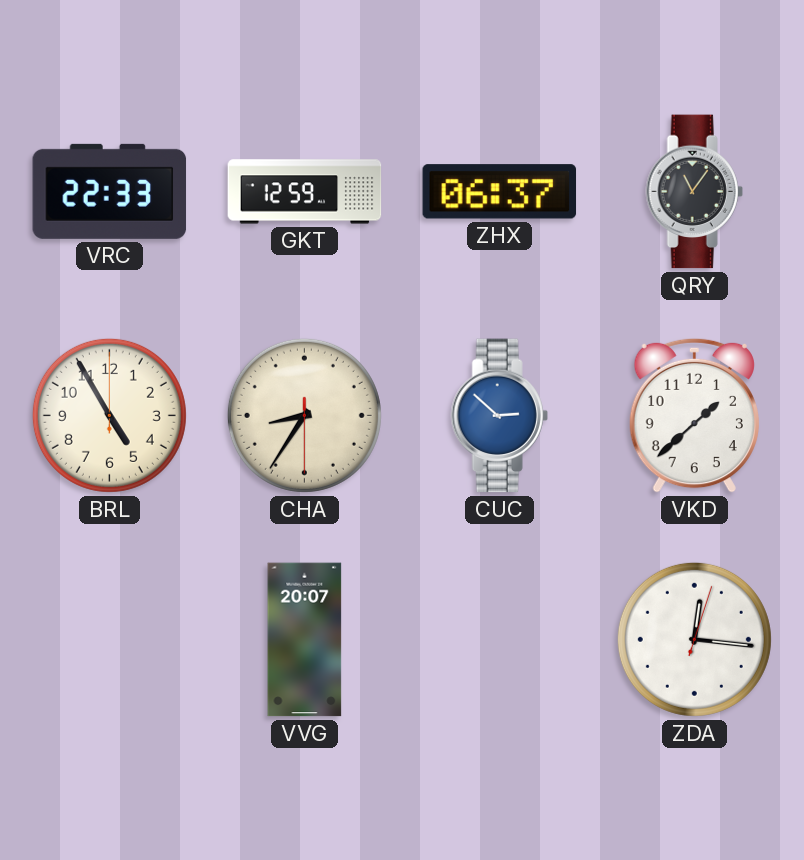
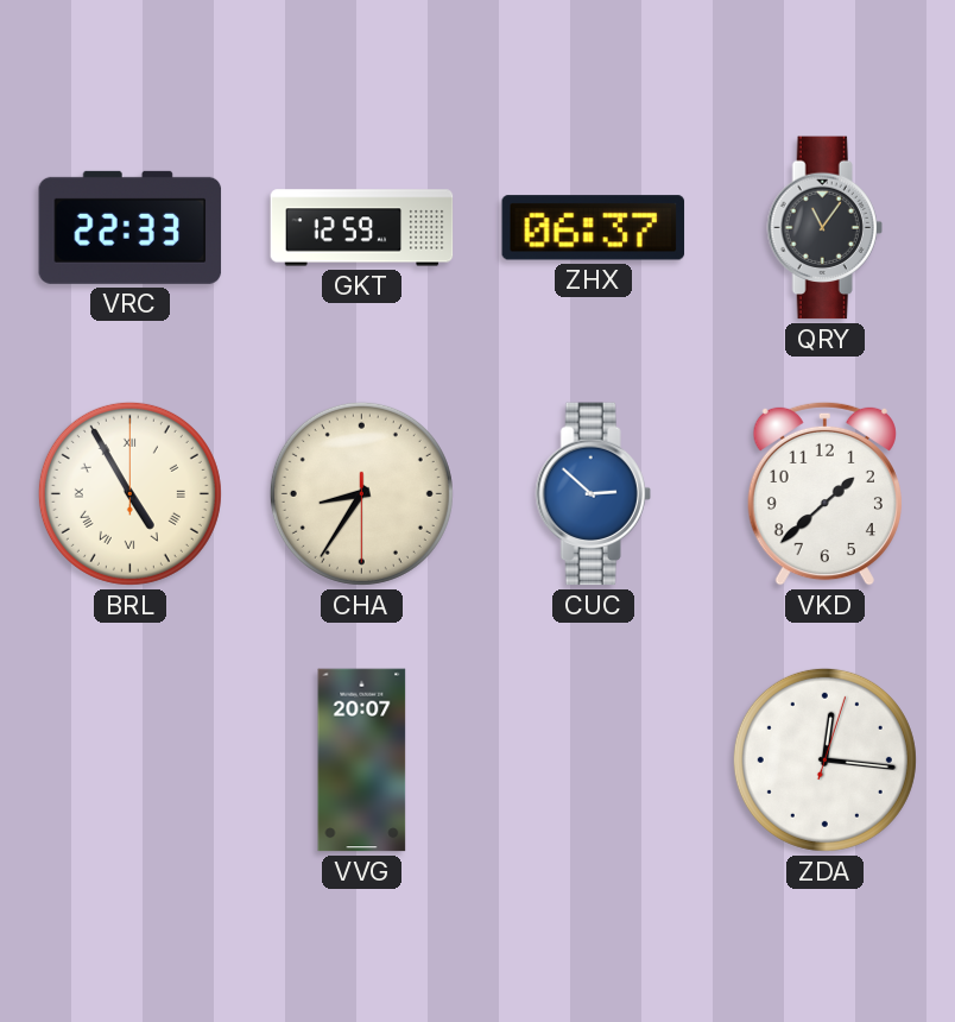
BRL numerals: Arabic -> Roman (129, 493)
